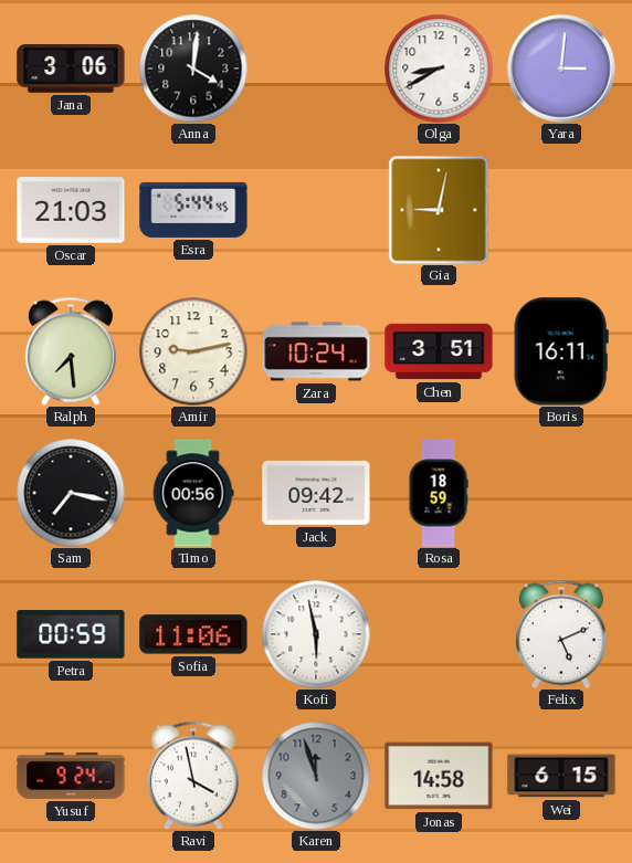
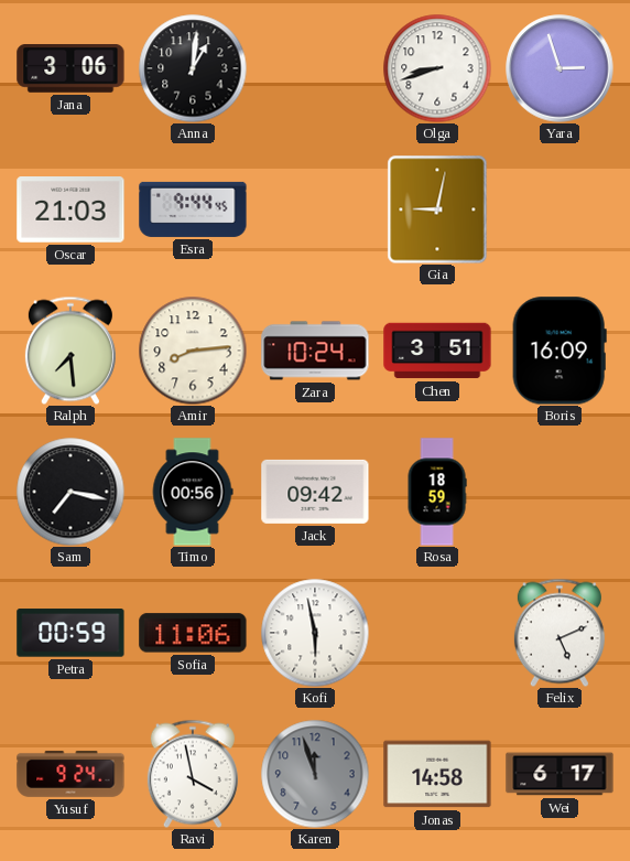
Anna: 4:01 -> 1:01 (193, 68)
Olga: 8:40 -> 8:42 (437, 68)
Yara: 3:01 -> 2:57 (560, 68)
Esra: 5:44 -> 9:44 (193, 209)
Amir: 9:13 -> 8:14 (193, 351)
Boris: 16:11 -> 16:09 (560, 351)
Wei: 6:15 -> 6:17 (560, 774)
